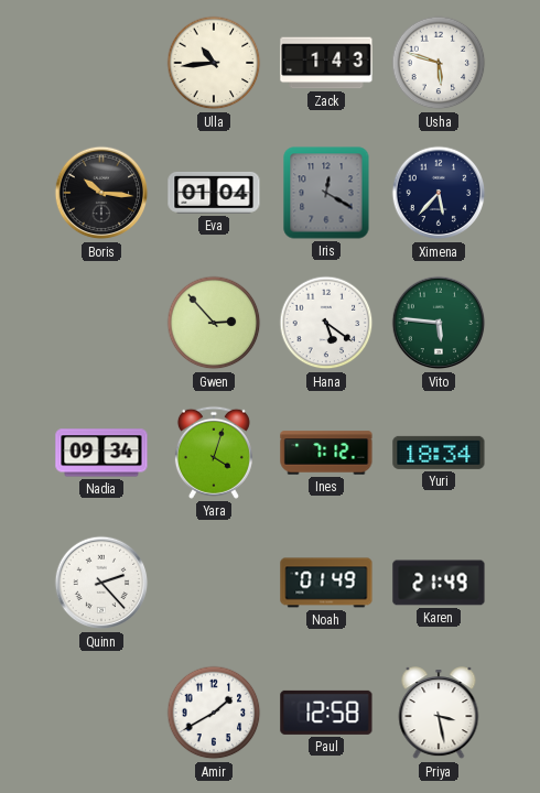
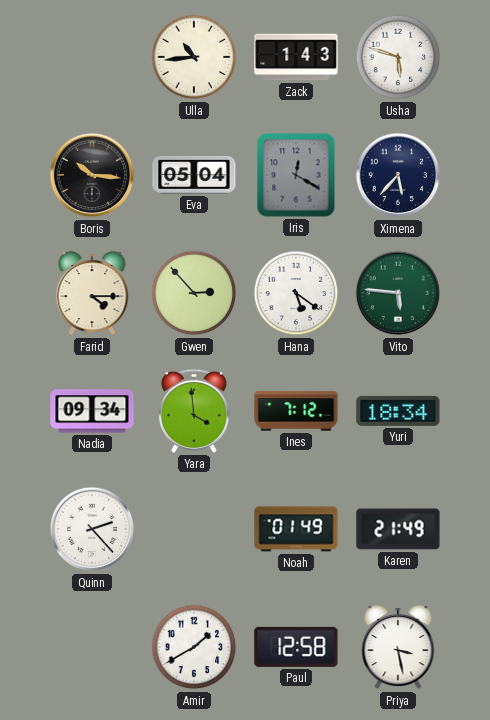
Eva: 01:04 -> 05:04 (194, 175)
Farid: none -> 4:15 (92, 294)
Yara: 4:03 -> 3:59 (194, 411)
